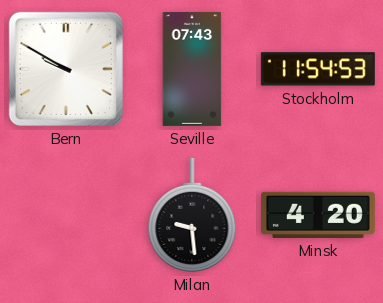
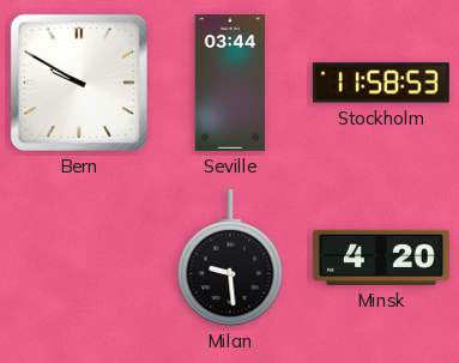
Seville: 07:43 -> 03:44 (230, 83)
Stockholm: 11:54 -> 11:58 (381, 83)
